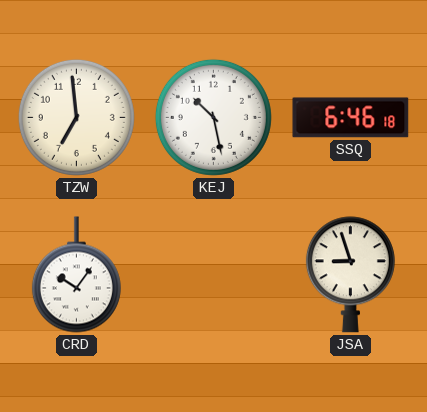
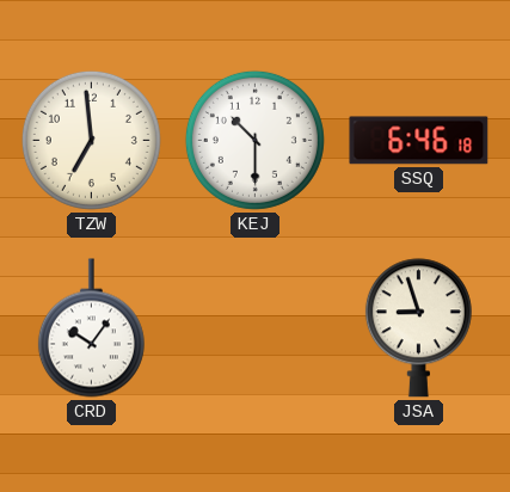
KEJ: 10:28 -> 10:30 (254, 140)
